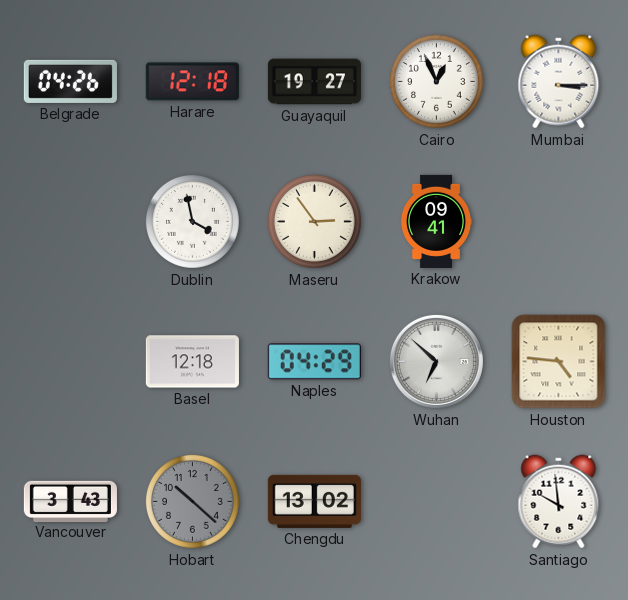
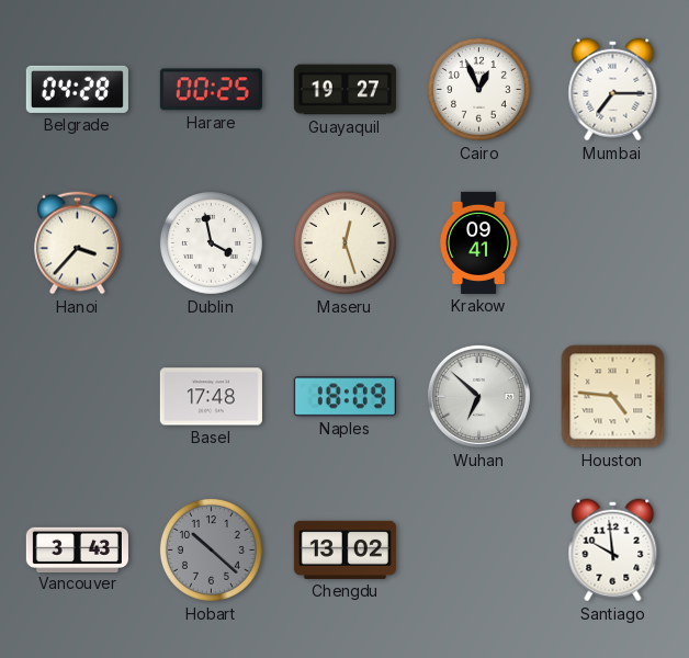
Belgrade: 04:26 -> 04:28 (77, 89)
Harare: 12:18 -> 00:25 (211, 90)
Mumbai: 3:15 -> 7:15 (613, 90)
Hanoi: none -> 3:37 (78, 243)
Maseru: 2:54 -> 12:27 (344, 242)
Basel: 12:18 -> 17:48 (211, 397)
Naples: 04:29 -> 18:09 (344, 397)
